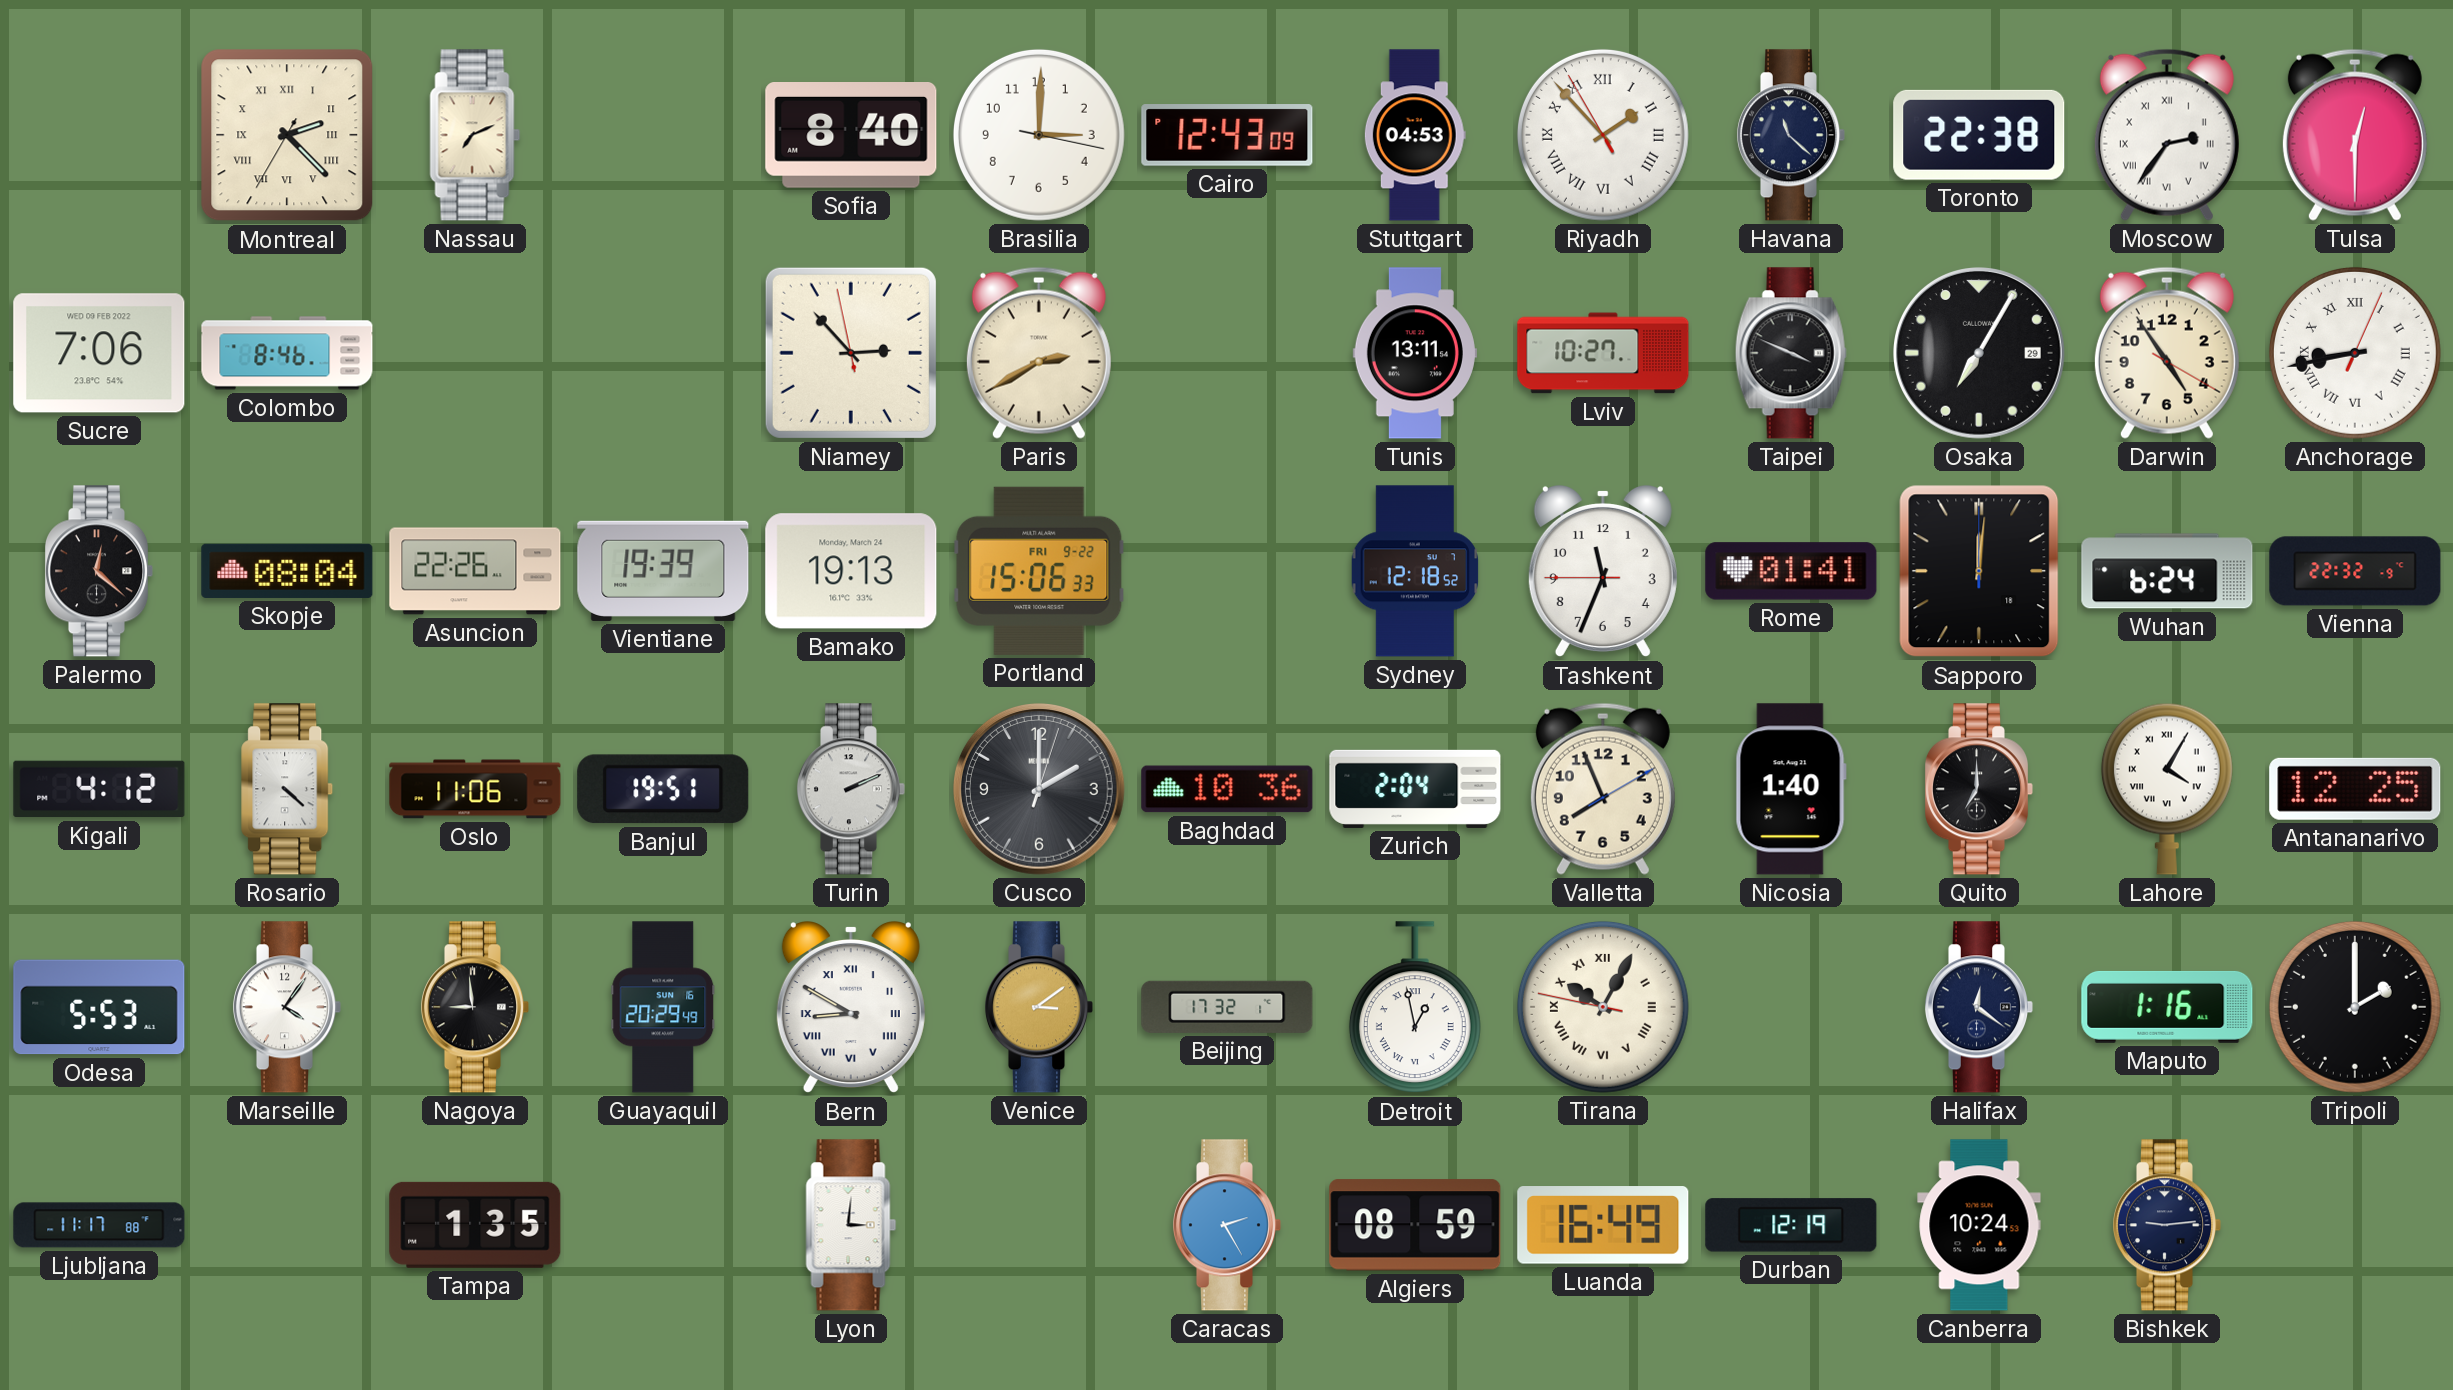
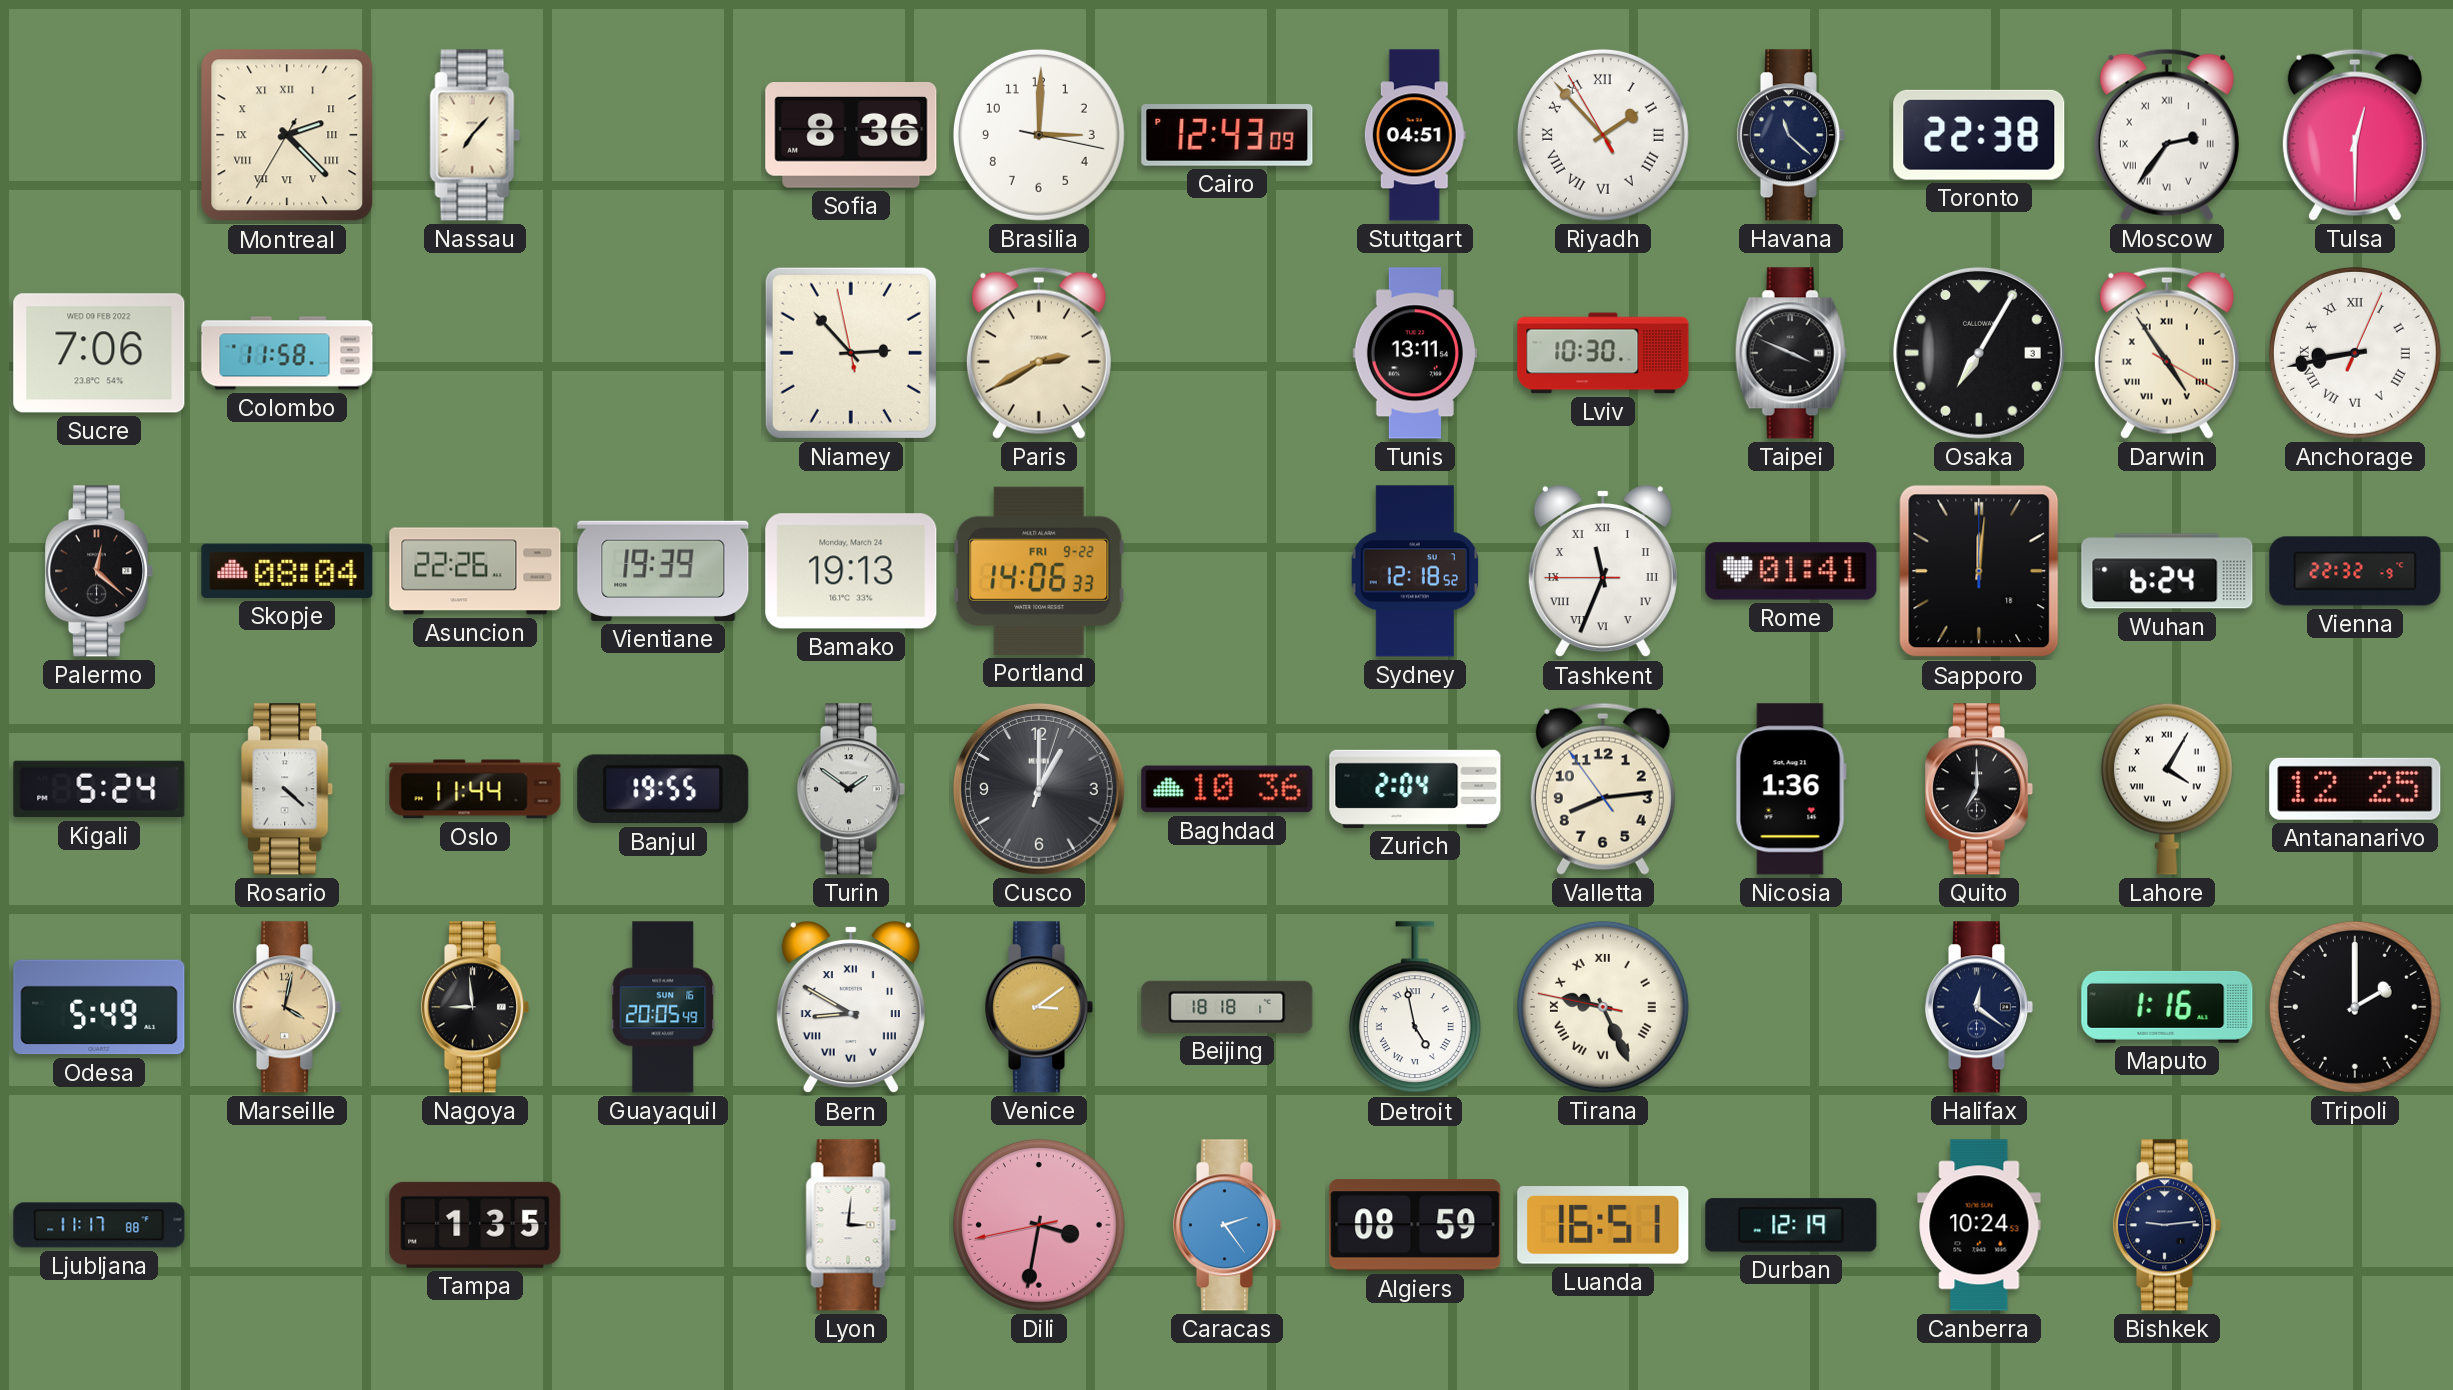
Nassau: 7:11 -> 7:07 (475, 135)
Sofia: 8:40 -> 8:36 (851, 136)
Stuttgart: 04:53 -> 04:51 (1415, 135)
Colombo: 8:46 -> 11:58 (287, 353)
Lviv: 10:27 -> 10:30 (1603, 353)
Osaka date: 29 -> 3 (1980, 354)
Darwin numerals: Arabic -> Roman (2167, 353)
Portland: 15:06 -> 14:06 (1039, 571)
Tashkent numerals: Arabic -> Roman (1603, 571)
Kigali: 4:12 -> 5:24 (99, 789)
Oslo: 11:06 -> 11:44 (475, 789)
Banjul: 19:51 -> 19:55 (663, 789)
Turin: 2:11 -> 1:51 (851, 789)
Cusco: 2:00 -> 1:00 (1040, 790)
Valletta: 7:56 -> 8:13 (1603, 789)
Nicosia: 1:40 -> 1:36 (1791, 789)
Odesa: 5:53 -> 5:49 (99, 1007)
Marseille: 4:06 -> 4:02 (287, 1007)
Marseille dial: white -> champagne (287, 1007)
Guayaquil: 20:29 -> 20:05 (663, 1007)
Beijing: 17:32 -> 18:18 (1227, 1007)
Detroit: 12:58 -> 4:58 (1415, 1008)
Tirana: 10:04 -> 9:25 (1603, 1007)
Dili: none -> 3:31 (1039, 1225)
Caracas: 2:25 -> 2:24 (1227, 1225)
Luanda: 16:49 -> 16:51 (1603, 1225)
